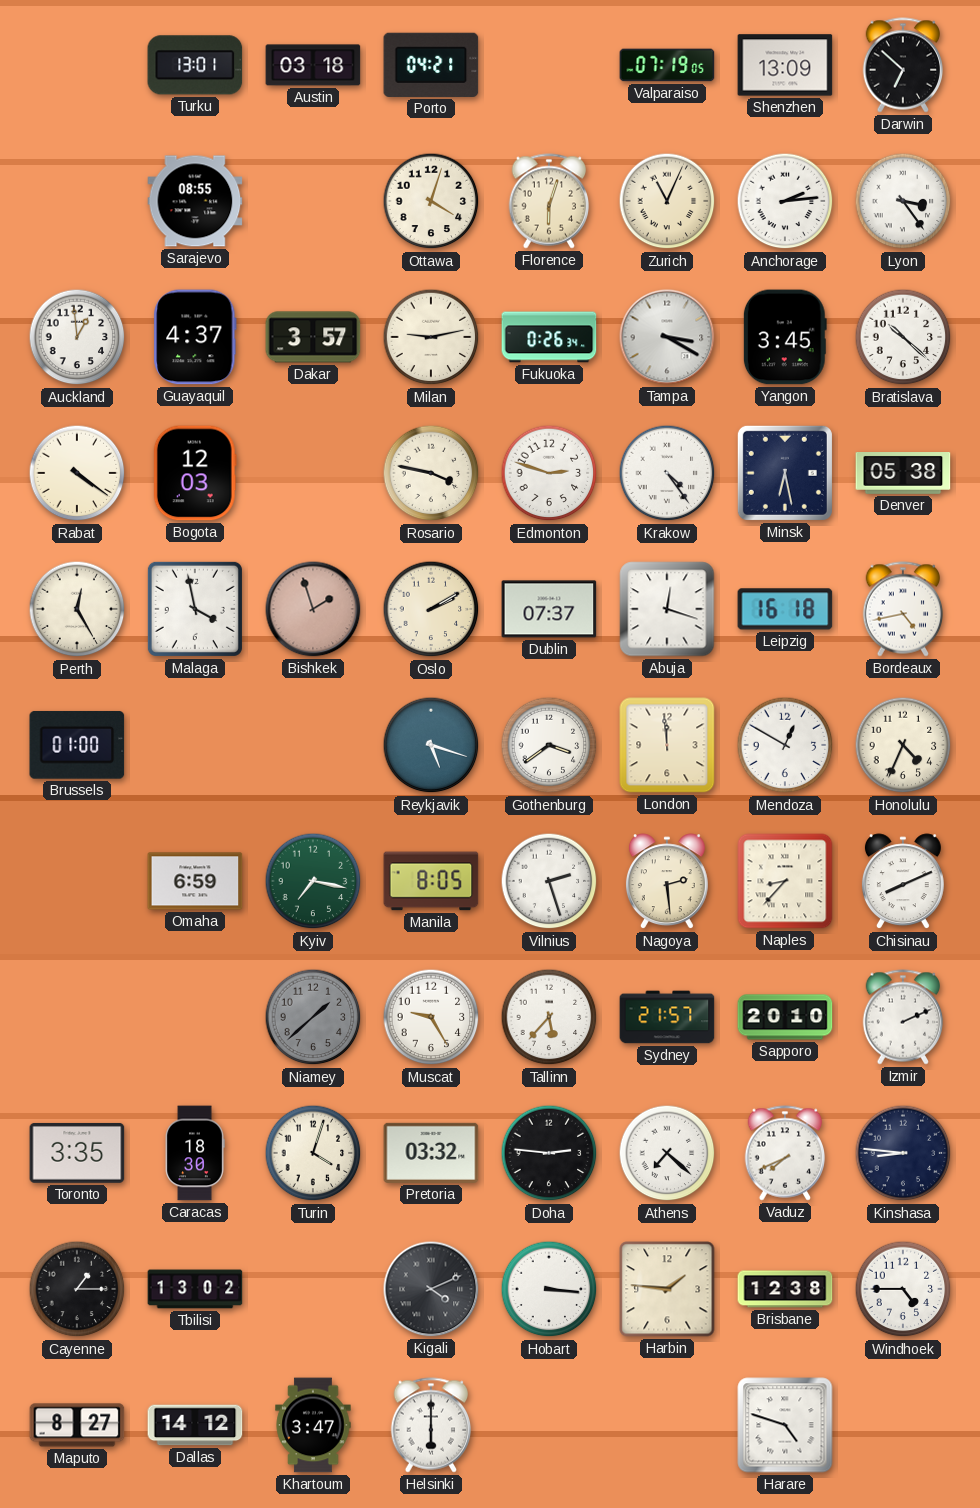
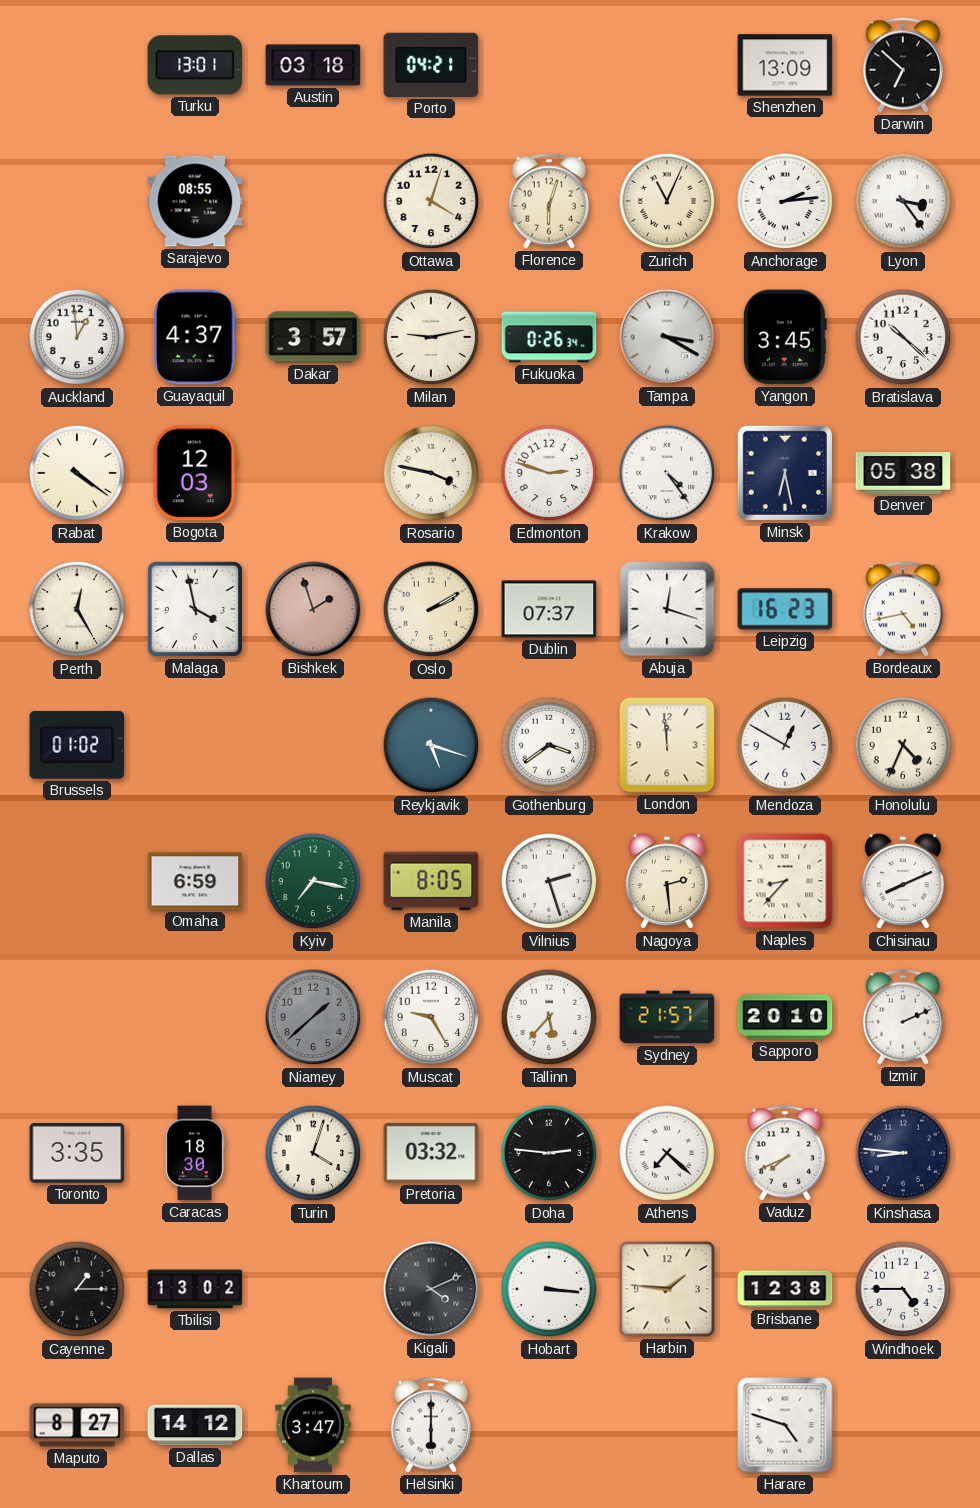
Valparaiso: 07:19 -> none (667, 65)
Leipzig: 16:18 -> 16:23 (785, 609)
Brussels: 01:00 -> 01:02 (77, 745)
